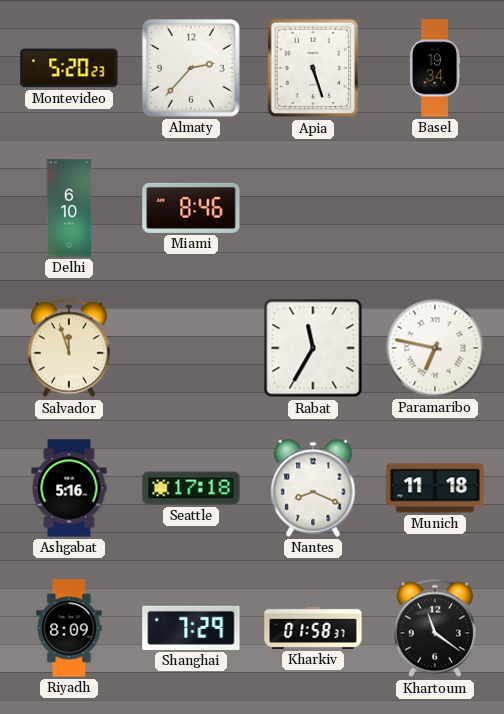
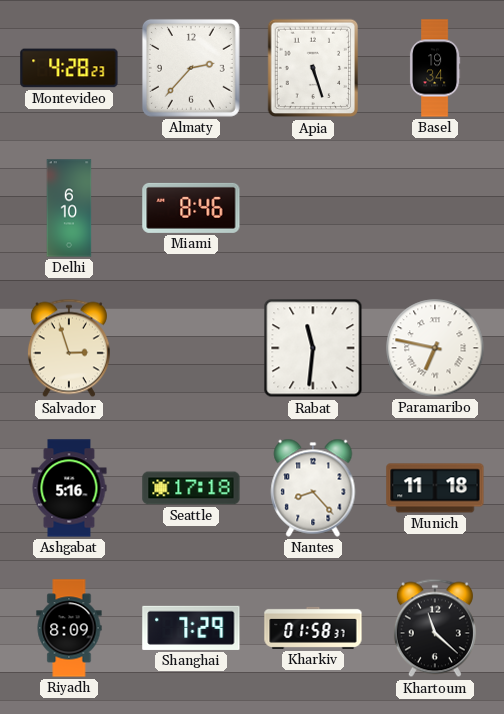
Montevideo: 5:20 -> 4:28 (69, 68)
Salvador: 11:57 -> 2:57 (69, 348)
Rabat: 11:35 -> 11:31 (313, 348)
Nantes: 8:19 -> 8:23 (313, 488)
Khartoum: 11:21 -> 11:22 (435, 628)
